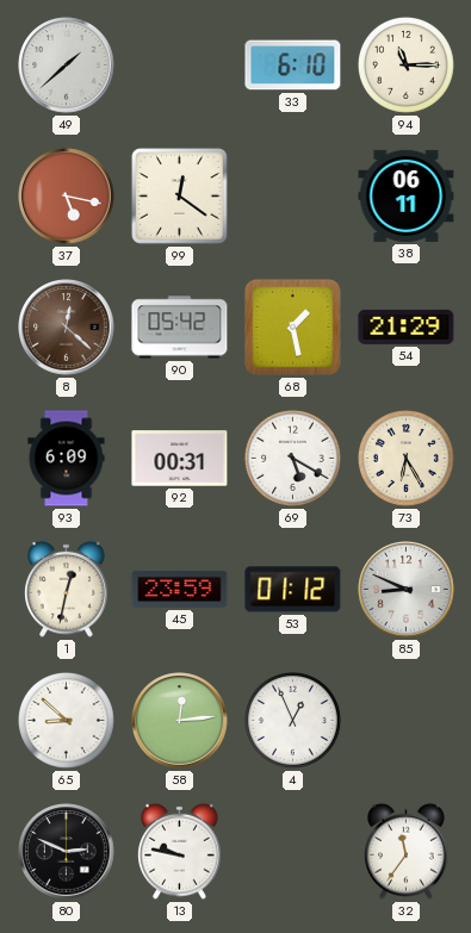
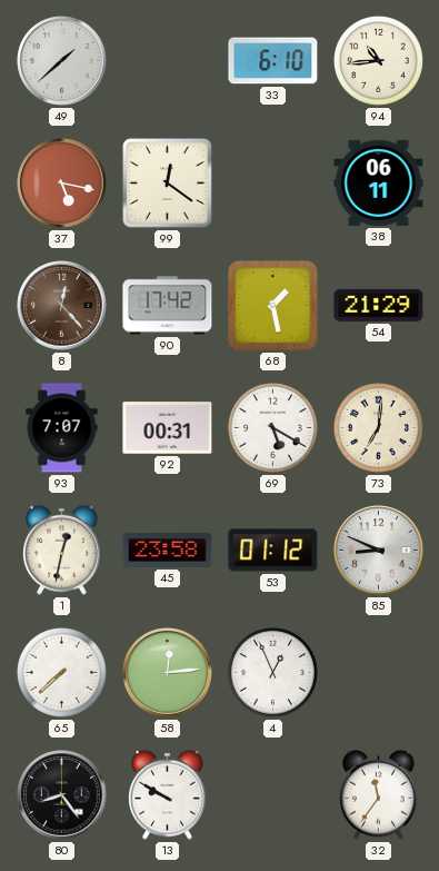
94: 11:15 -> 10:44 (378, 60)
8: 12:22 -> 12:23 (62, 306)
90: 05:42 -> 17:42 (168, 306)
93: 6:09 -> 7:07 (62, 428)
73: 6:25 -> 7:01 (378, 427)
45: 23:59 -> 23:58 (168, 550)
65: 8:52 -> 7:38 (61, 672)
80: 2:49 -> 8:24 (62, 795)
13: 9:47 -> 9:50 (168, 794)
